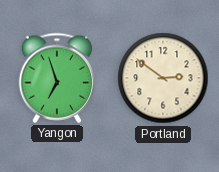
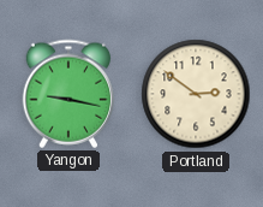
Yangon: 6:57 -> 9:17 (68, 94)
